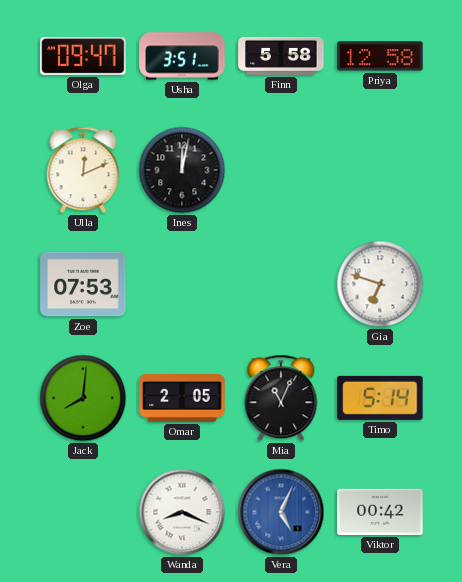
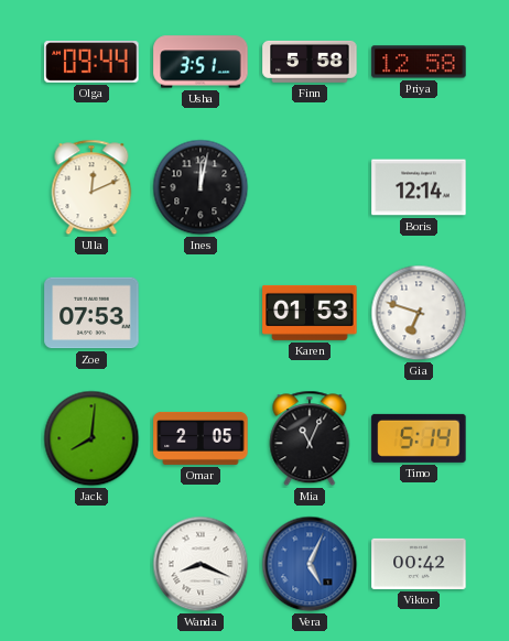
Olga: 09:47 -> 09:44 (91, 63)
Boris: none -> 12:14 (419, 187)
Karen: none -> 01:53 (310, 313)
